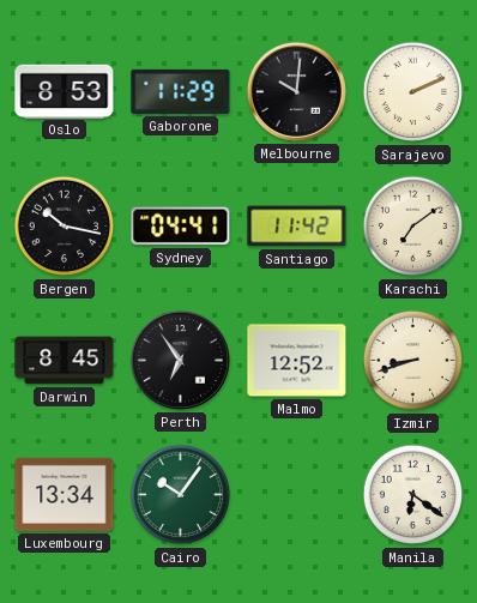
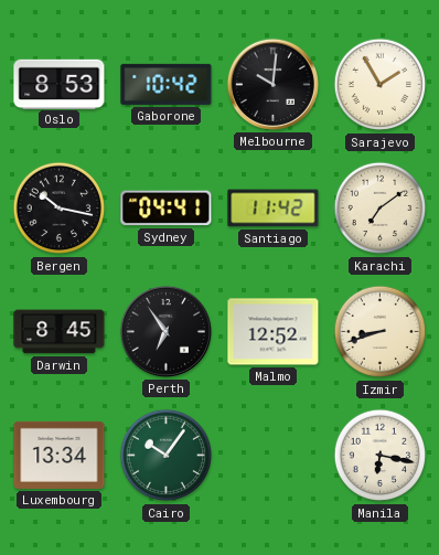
Gaborone: 11:29 -> 10:42 (167, 84)
Sarajevo: 2:11 -> 1:55 (381, 85)
Manila: 6:21 -> 6:17 (381, 456)
